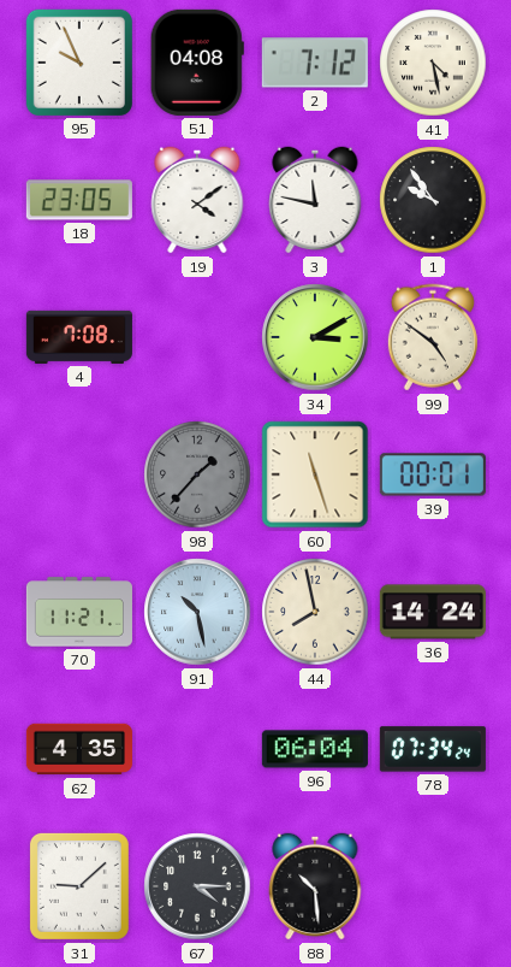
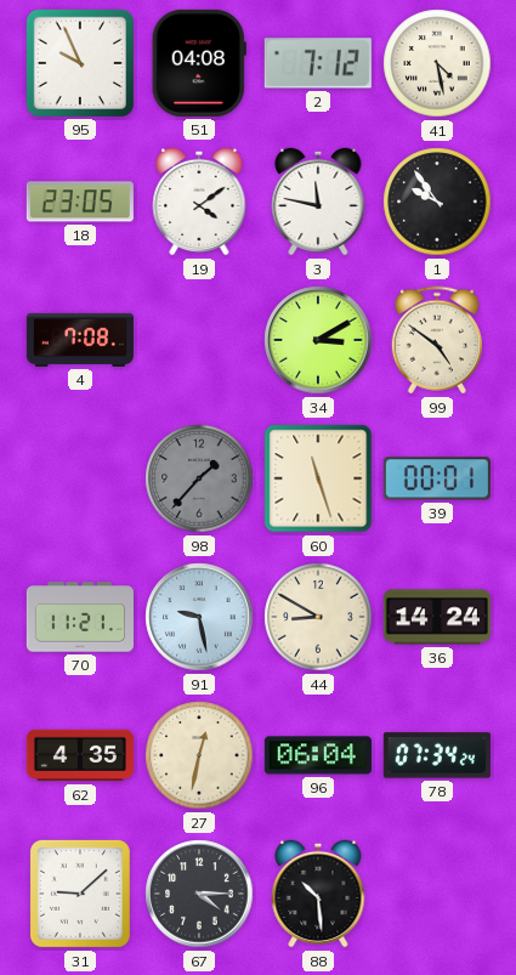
91: 10:28 -> 9:28 (199, 617)
44: 7:58 -> 8:50 (318, 617)
27: none -> 12:32 (199, 755)
